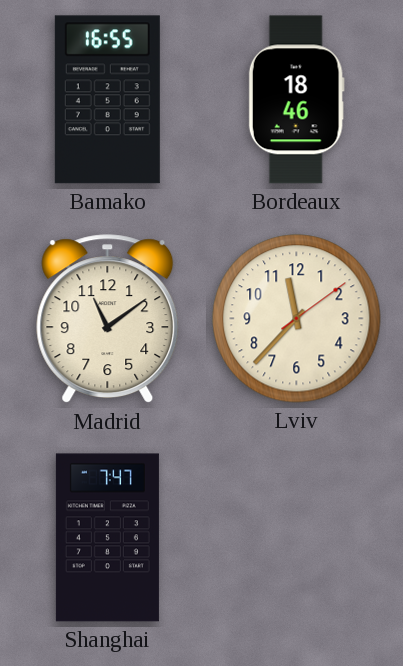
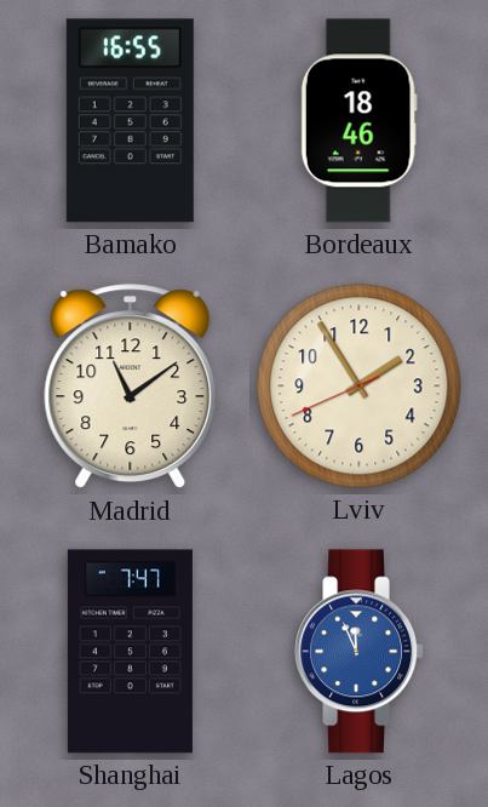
Lviv: 11:37 -> 1:54 (360, 387)
Lagos: none -> 11:56 (358, 652)
